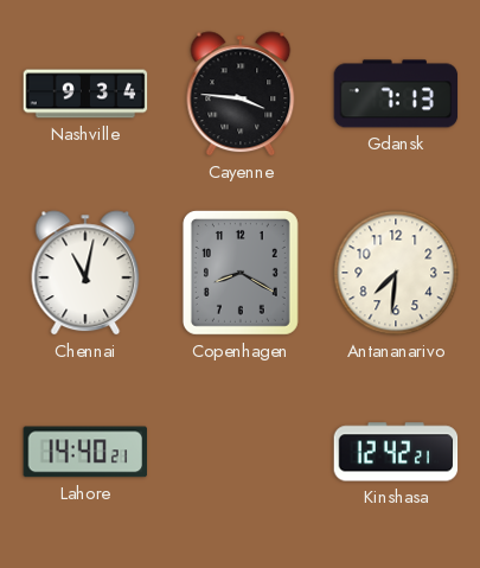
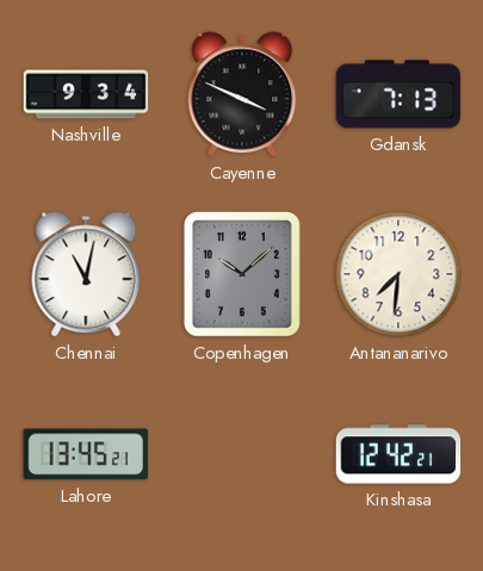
Cayenne: 3:46 -> 3:49 (242, 94)
Copenhagen: 8:20 -> 10:08 (242, 274)
Lahore: 14:40 -> 13:45 (86, 454)
